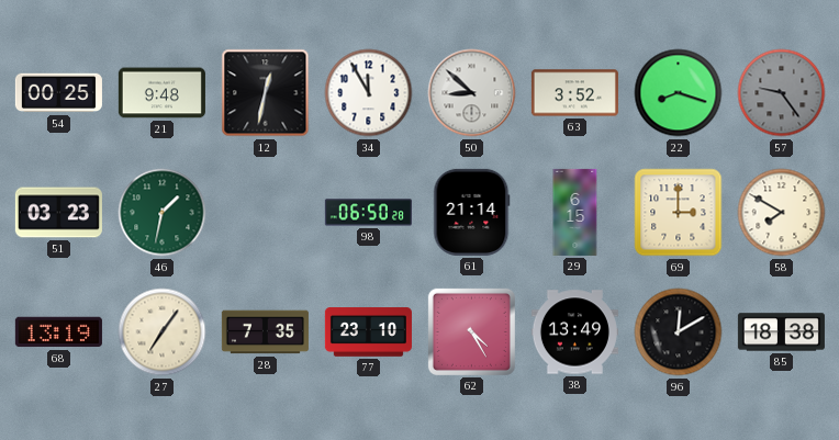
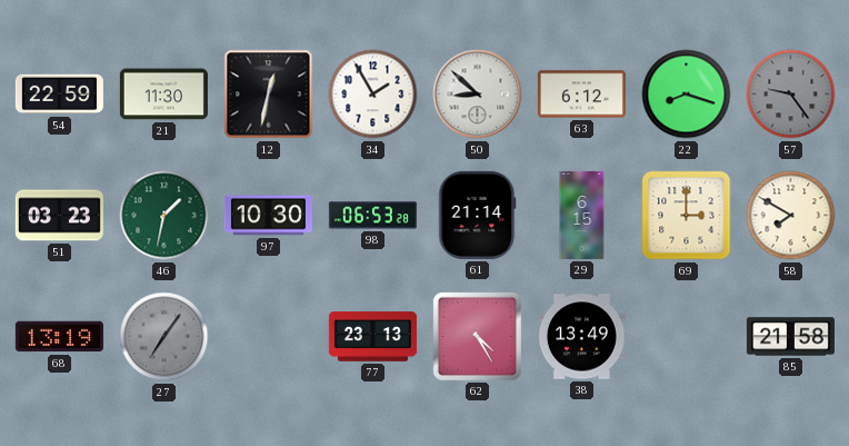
54: 00:25 -> 22:59 (59, 95)
21: 9:48 -> 11:30 (163, 95)
34: 11:55 -> 1:55 (373, 95)
63: 3:52 -> 6:12 (581, 95)
97: none -> 10:30 (268, 216)
98: 06:50 -> 06:53 (372, 216)
27 dial: cream -> grey (164, 337)
28: 7:35 -> none (265, 332)
77: 23:10 -> 23:13 (372, 337)
96: 12:10 -> none (679, 332)
85: 18:38 -> 21:58 (790, 337)
